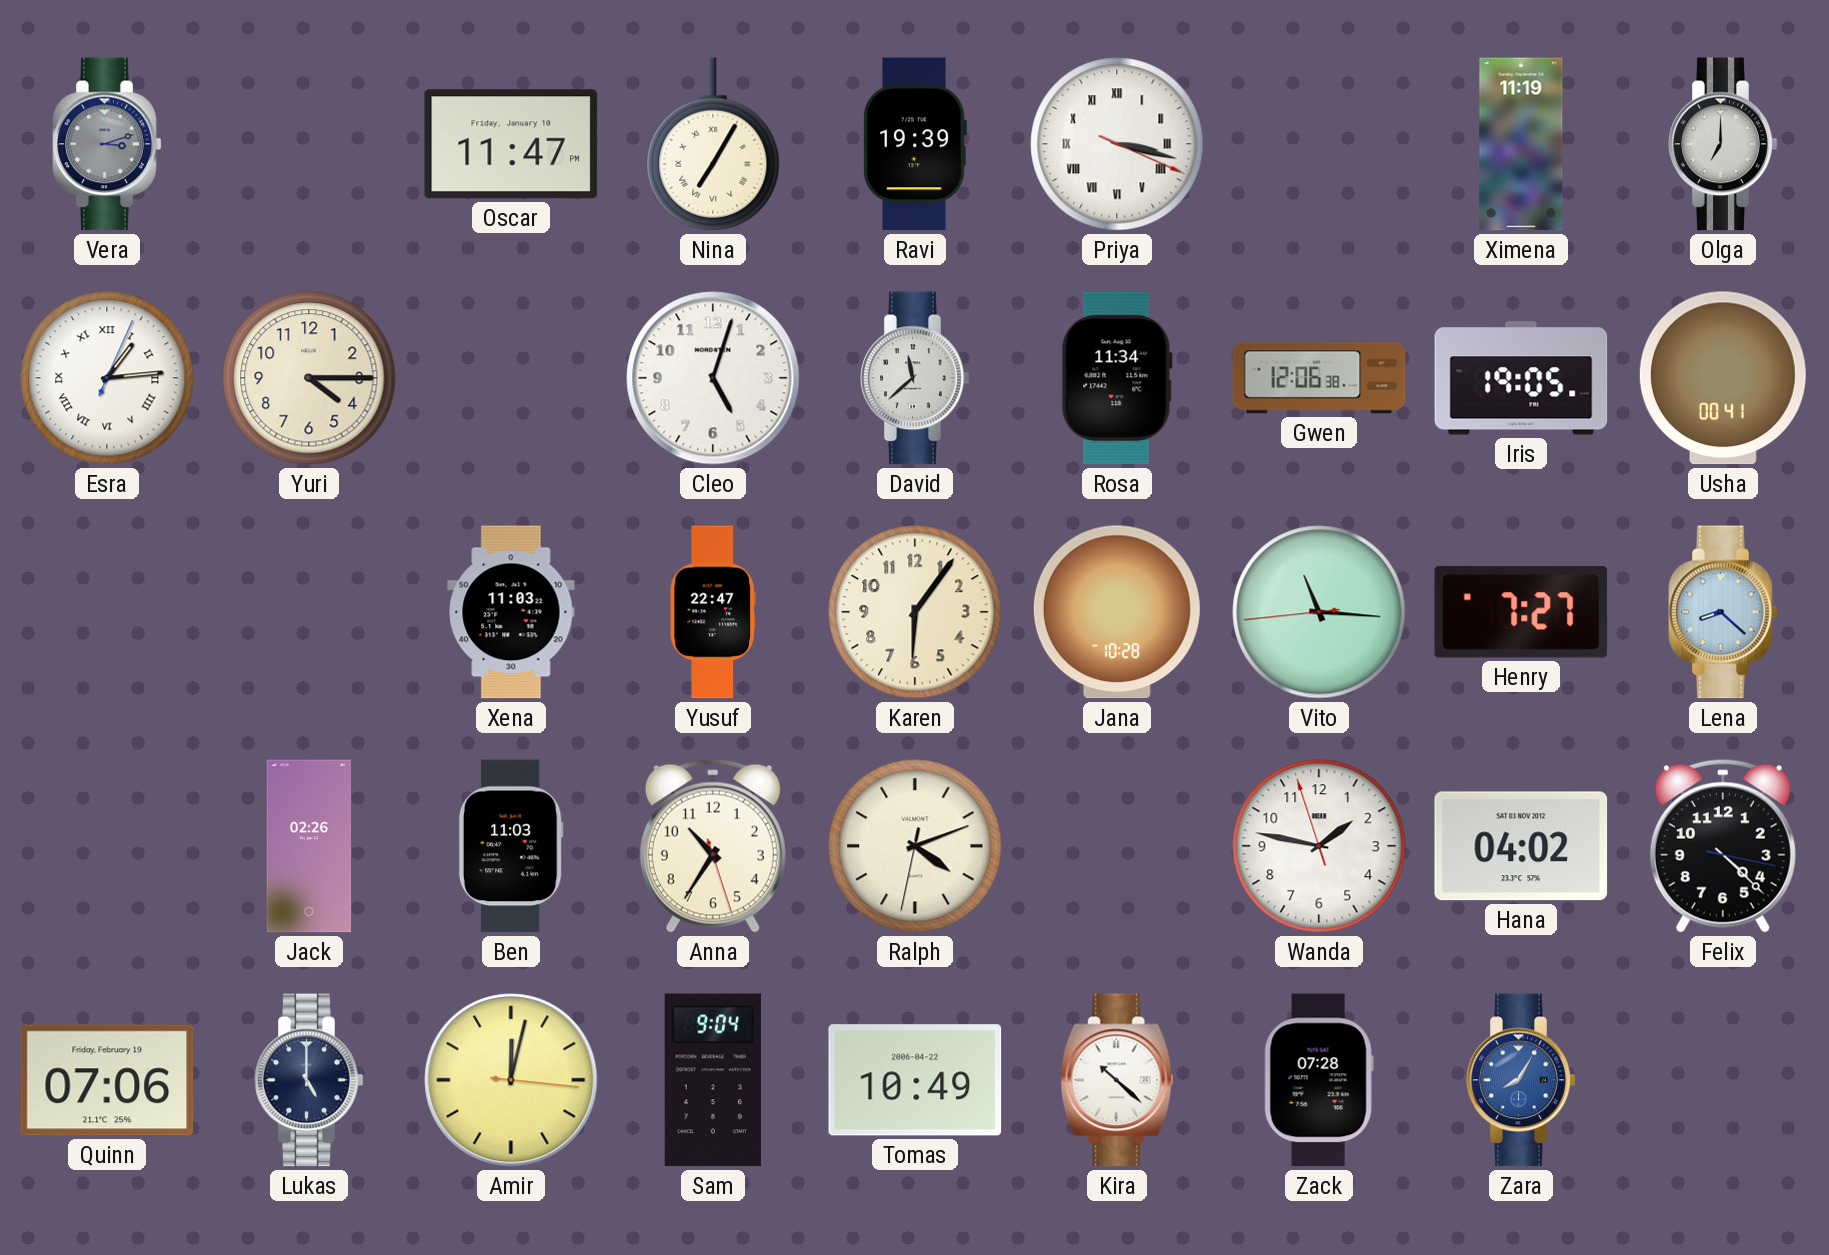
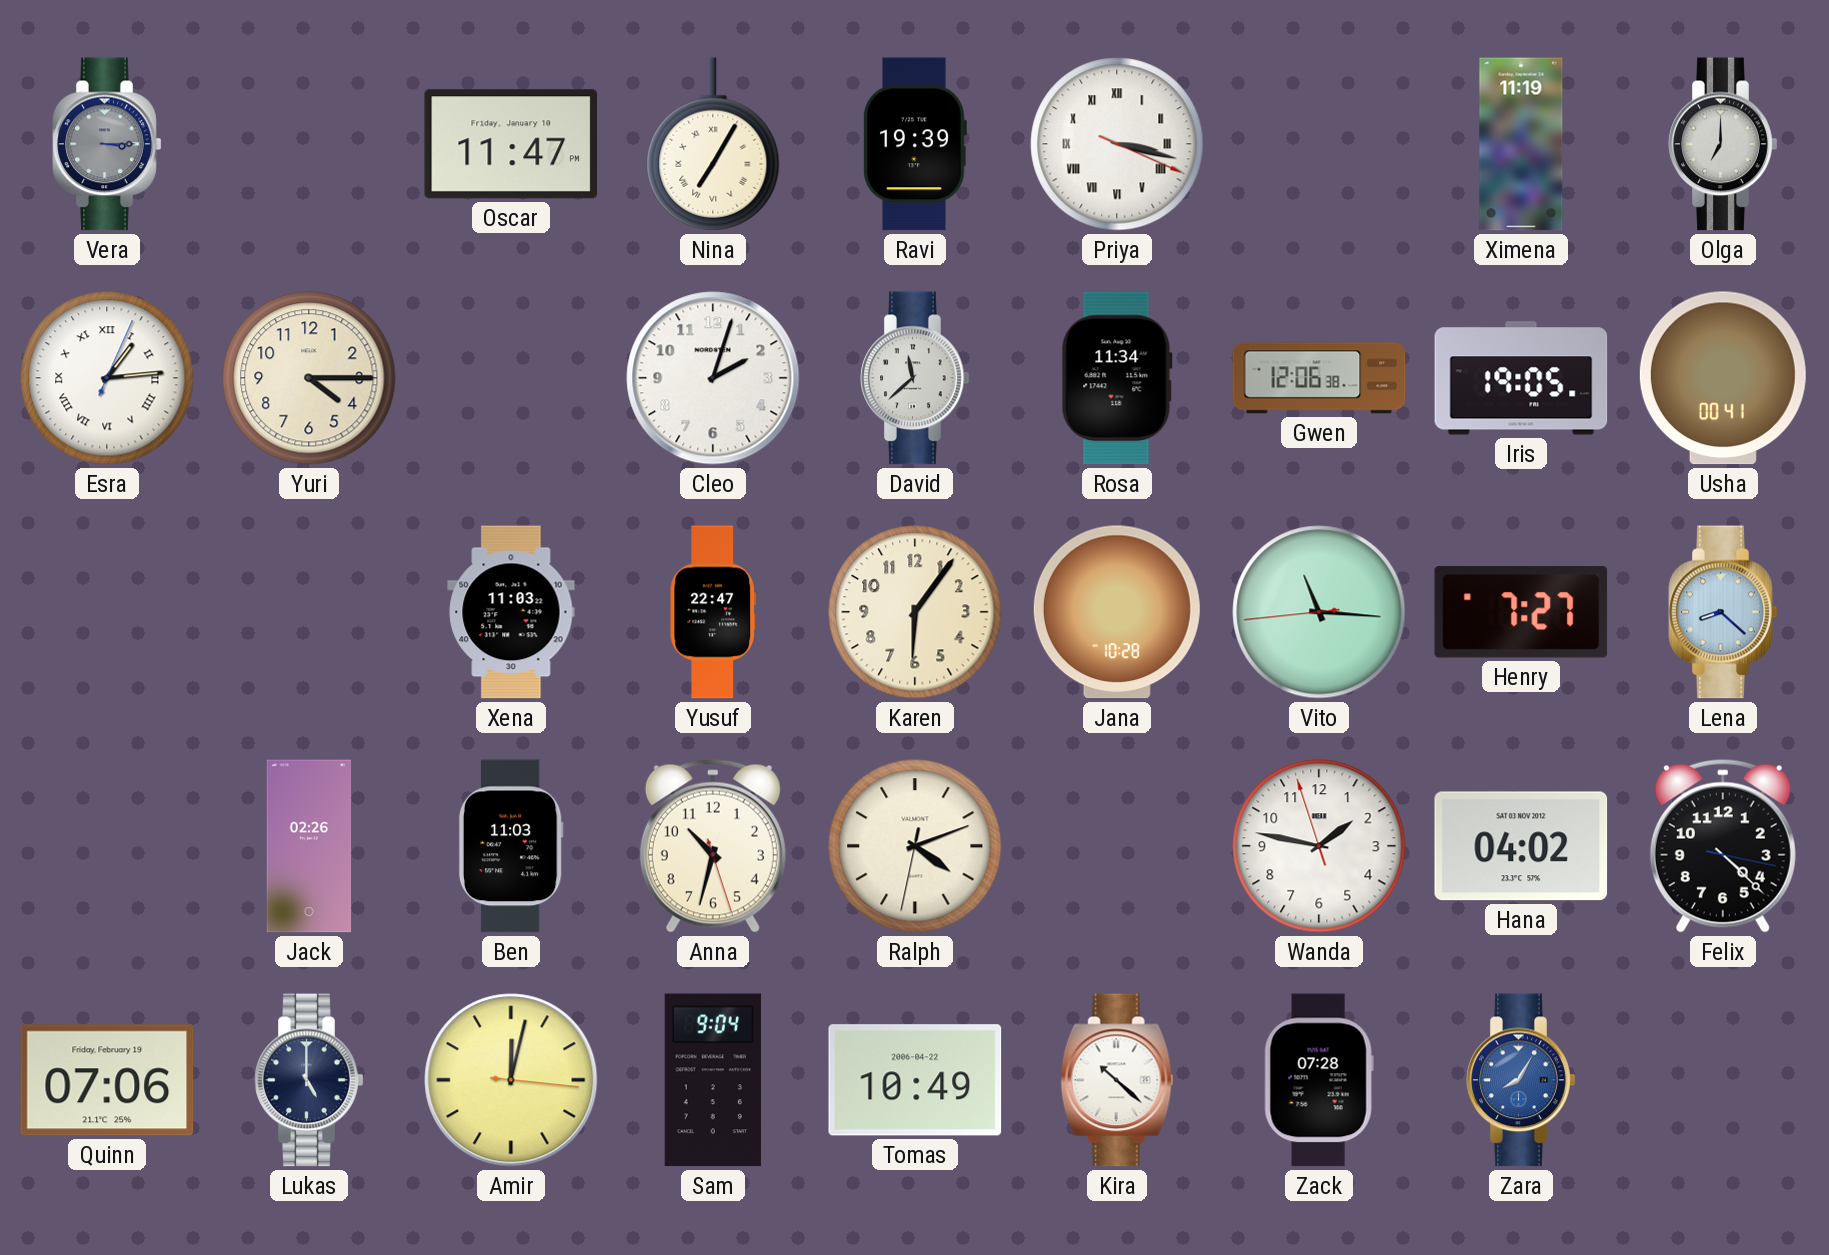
Vera: 3:12 -> 3:15 (107, 144)
Cleo: 5:03 -> 2:03 (713, 378)
Anna: 10:35 -> 10:32 (713, 846)
